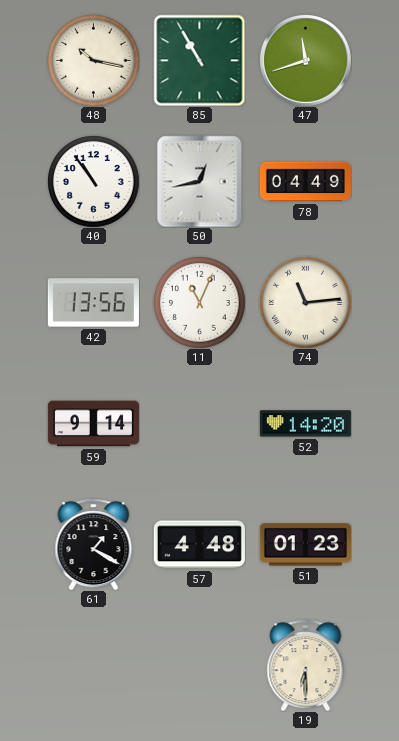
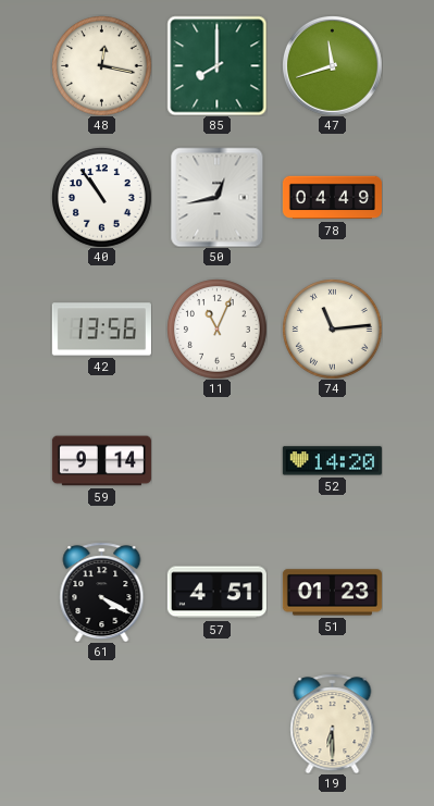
48: 10:17 -> 12:17 (101, 65)
85: 10:55 -> 8:00 (216, 65)
61: 1:20 -> 4:20 (102, 592)
57: 4:48 -> 4:51 (216, 593)
